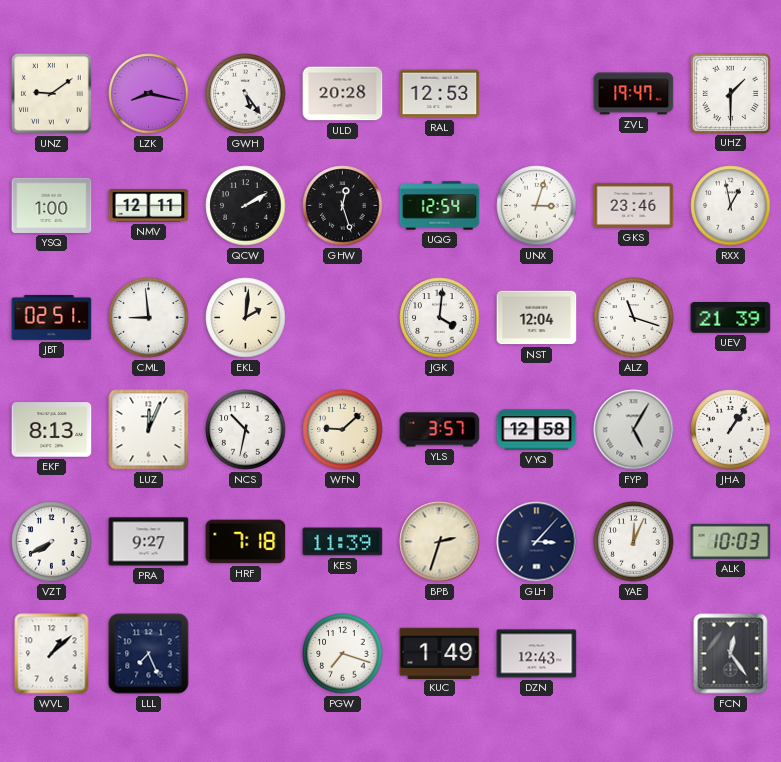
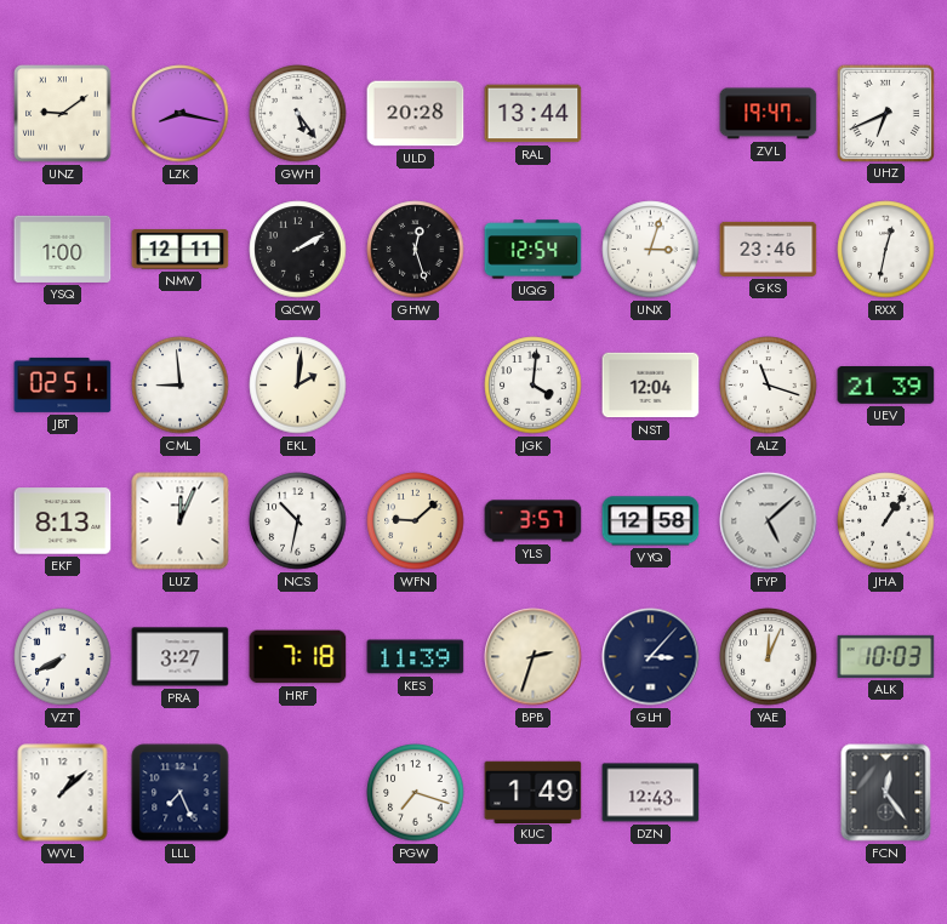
RAL: 12:53 -> 13:44 (534, 114)
UHZ: 1:30 -> 6:41 (885, 113)
RXX: 12:58 -> 12:32 (886, 250)
FYP: 5:05 -> 5:08 (769, 521)
PRA: 9:27 -> 3:27 (181, 657)
